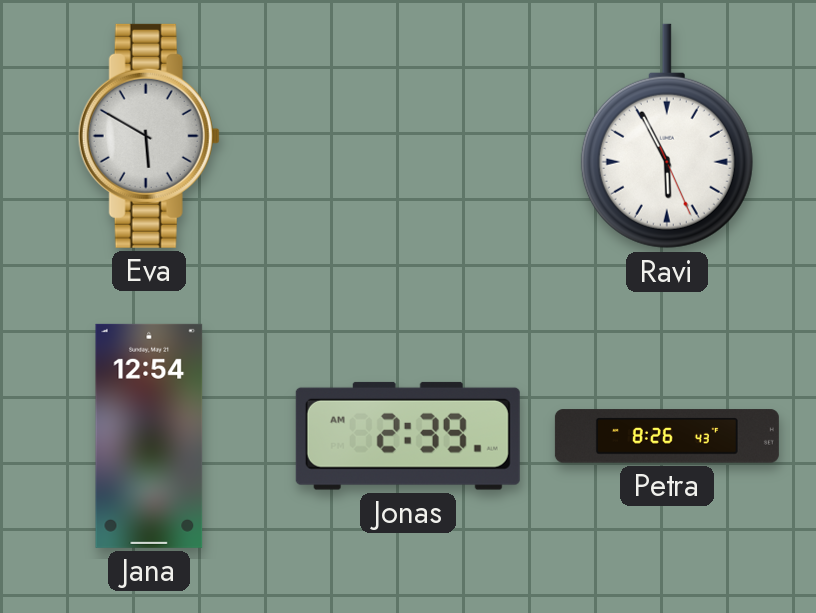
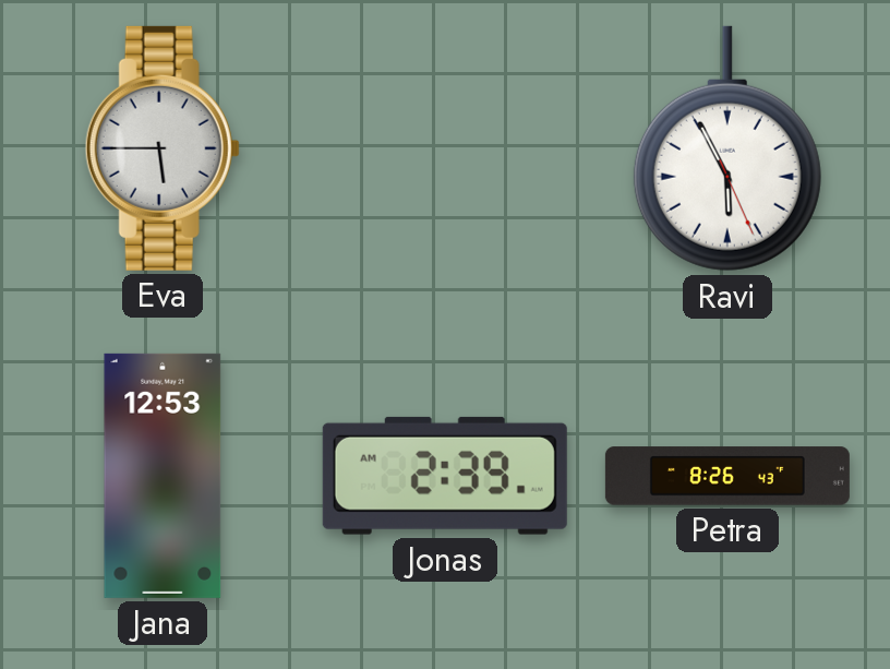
Eva: 5:50 -> 5:45 (163, 148)
Jana: 12:54 -> 12:53 (163, 476)
